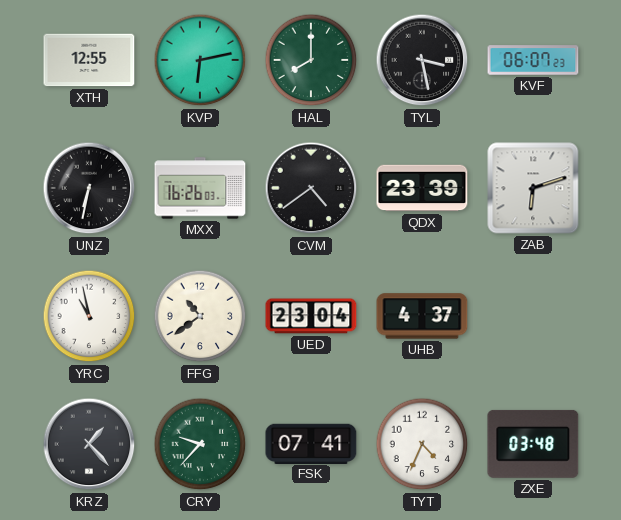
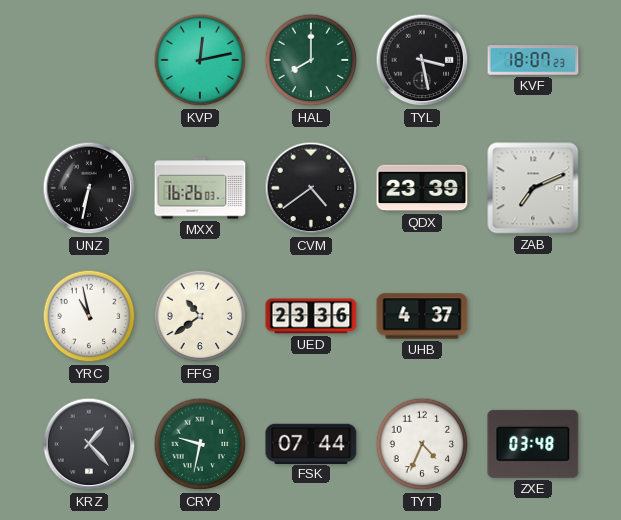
XTH: 12:55 -> none (89, 60)
KVP: 6:13 -> 12:13 (200, 60)
KVF: 06:07 -> 18:07 (533, 60)
ZAB: 6:12 -> 7:11 (533, 188)
UED: 23:04 -> 23:36 (311, 316)
CRY: 9:37 -> 9:32 (200, 444)
FSK: 07:41 -> 07:44 (311, 443)
